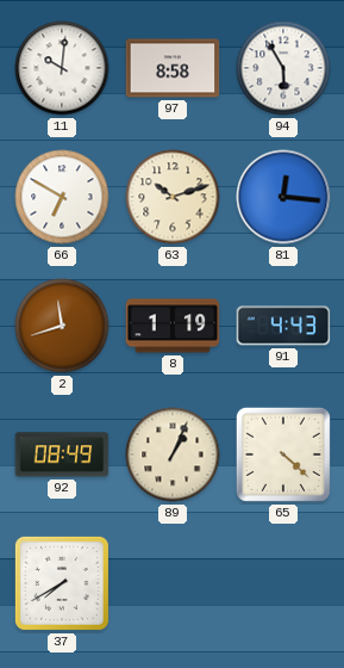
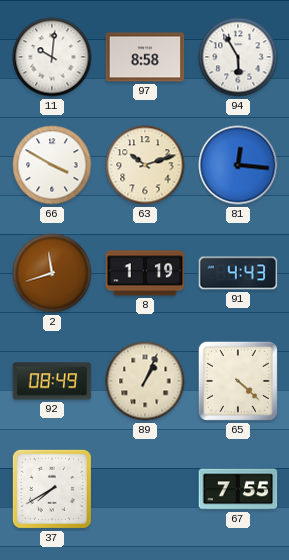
66: 6:50 -> 3:50 (52, 165)
67: none -> 7:55 (238, 489)
